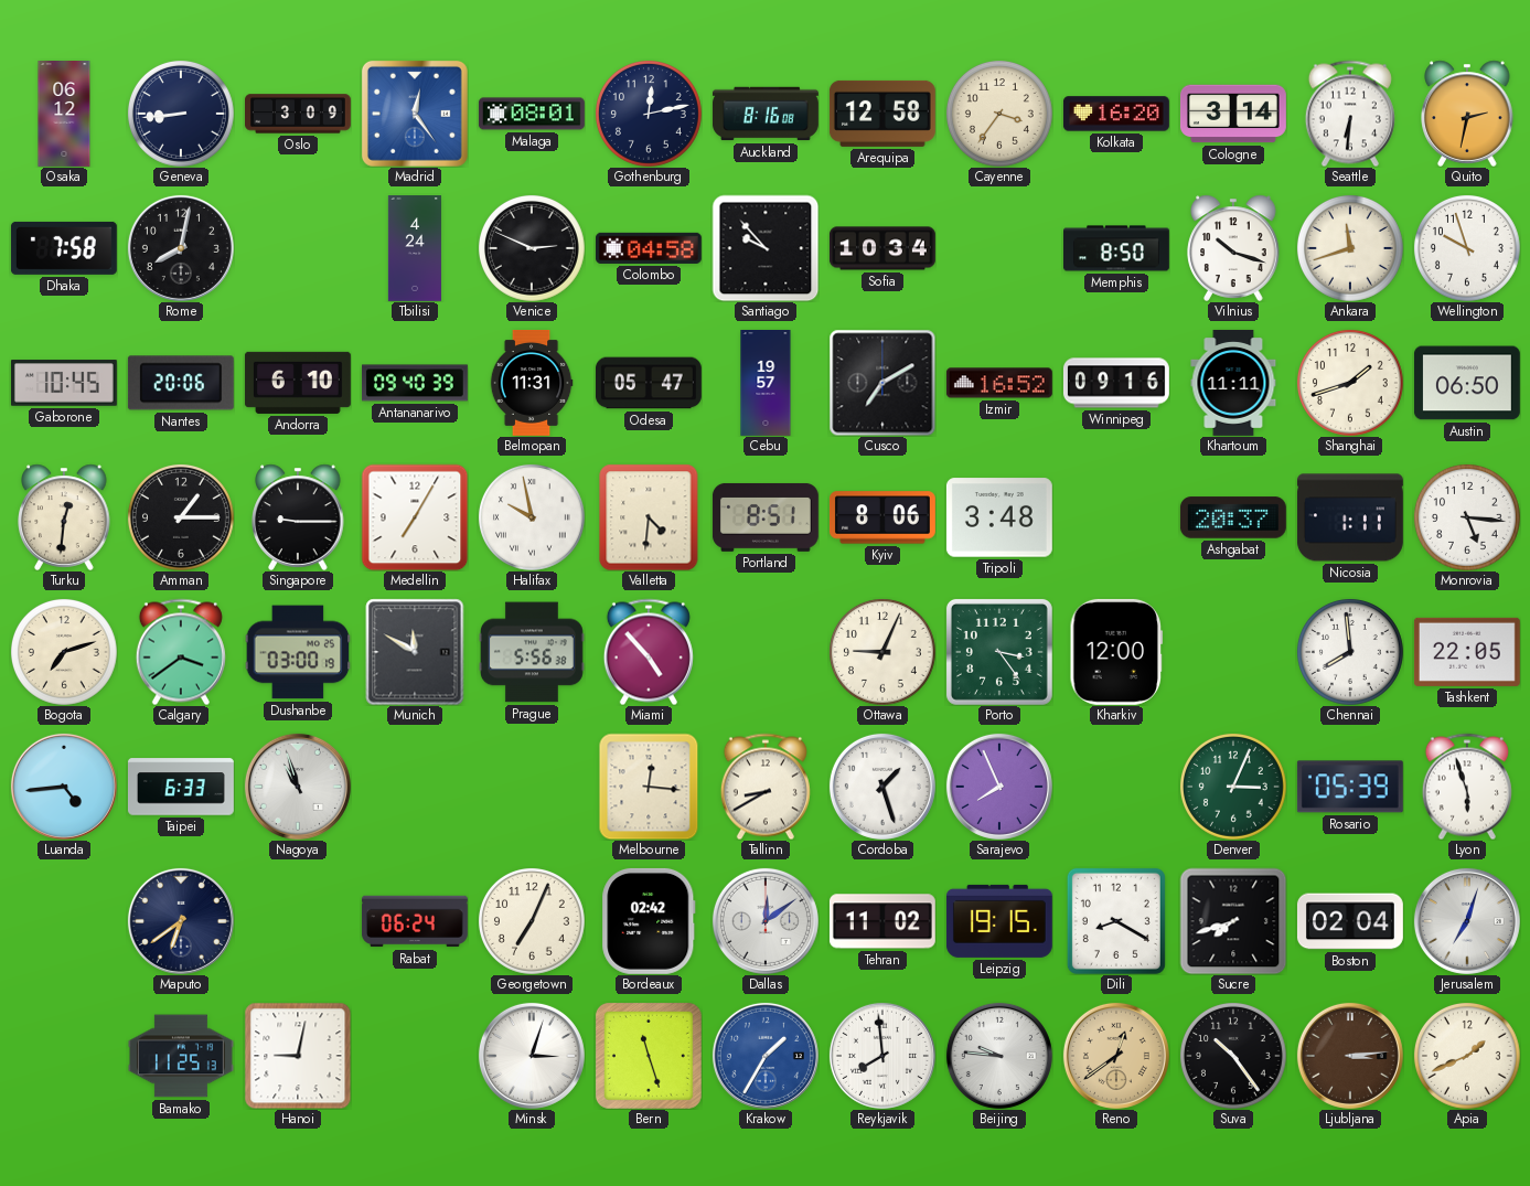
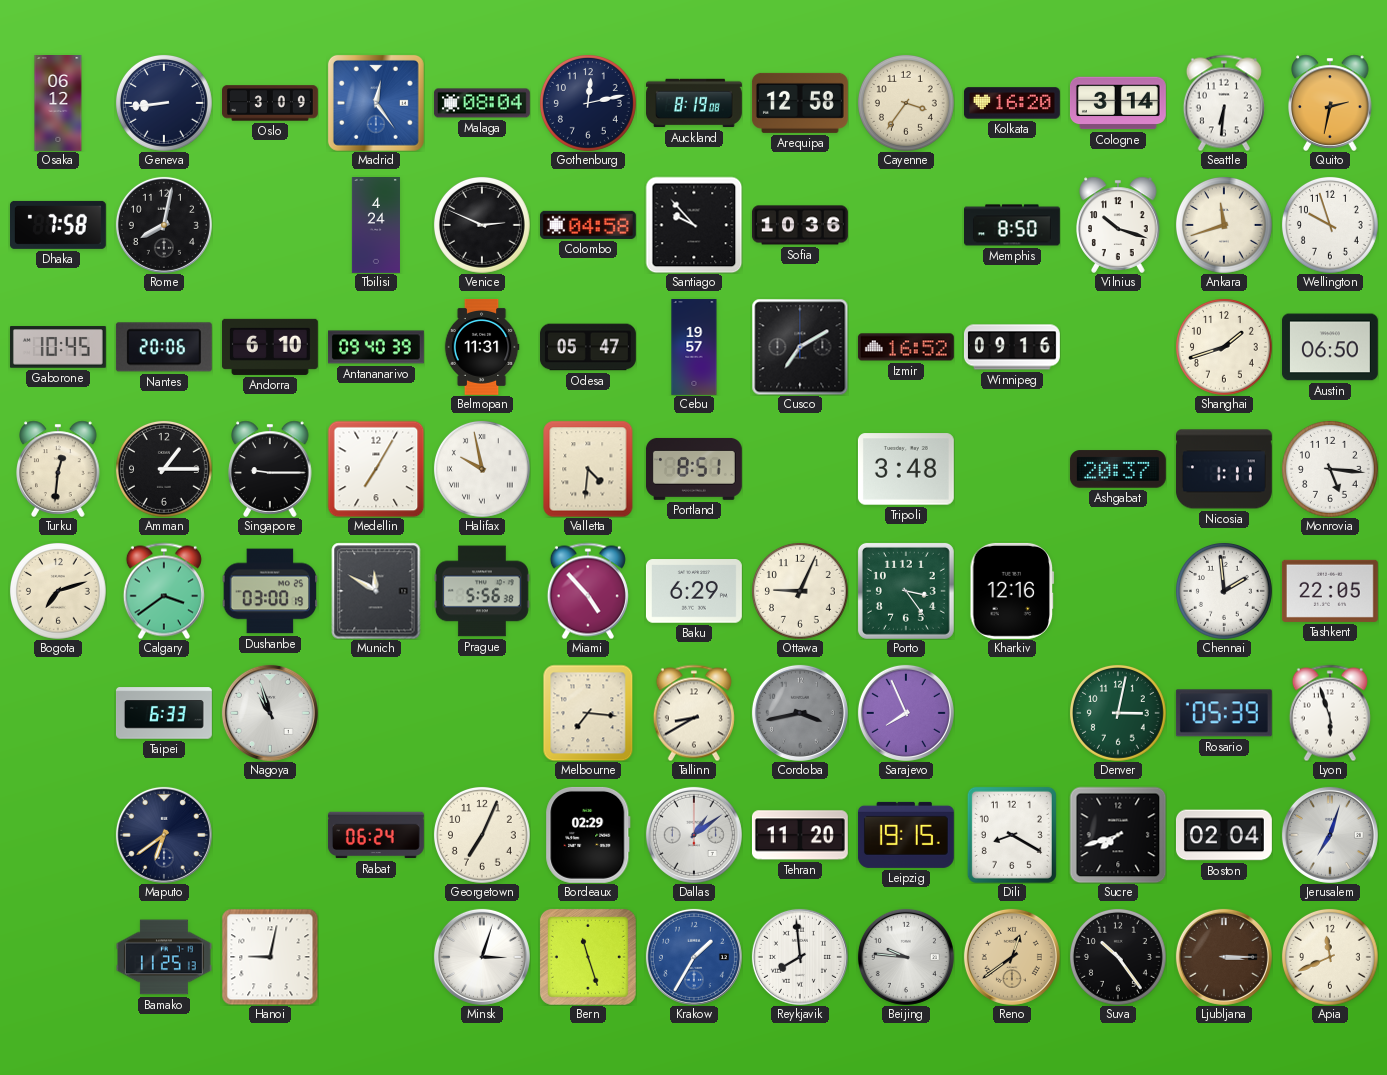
Malaga: 08:01 -> 08:04 (482, 103)
Auckland: 8:16 -> 8:19 (694, 103)
Sofia: 10:34 -> 10:36 (800, 225)
Khartoum: 11:11 -> none (1233, 383)
Kyiv: 8:06 -> none (882, 517)
Baku: none -> 6:29 (694, 591)
Kharkiv: 12:00 -> 12:16 (1012, 591)
Chennai: 7:59 -> 1:59 (1224, 591)
Luanda: 4:44 -> none (64, 787)
Melbourne: 12:16 -> 7:16 (588, 713)
Cordoba: 1:27 -> 3:43 (800, 713)
Cordoba dial: white -> grey (800, 713)
Denver: 3:04 -> 3:02 (1118, 713)
Bordeaux: 02:42 -> 02:29 (588, 835)
Dallas: 12:09 -> 1:09 (694, 835)
Tehran: 11:02 -> 11:20 (800, 835)
Ljubljana: 3:14 -> 3:15 (1224, 957)
Apia: 1:41 -> 11:41 (1330, 957)
